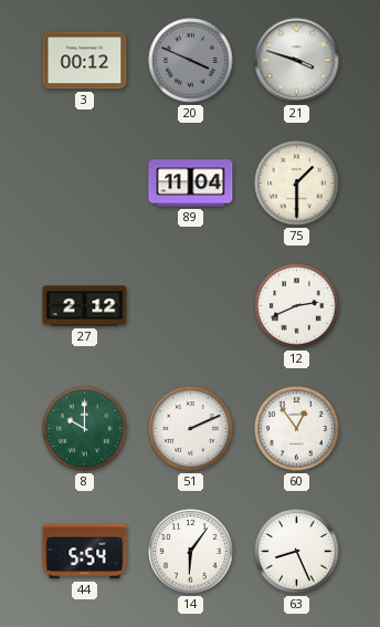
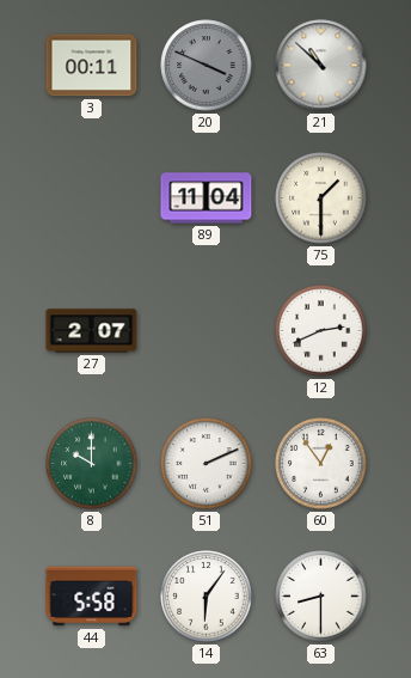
3: 00:12 -> 00:11 (92, 66)
21: 3:48 -> 10:52 (321, 66)
27: 2:12 -> 2:07 (92, 331)
44: 5:54 -> 5:58 (92, 597)
63: 8:26 -> 8:30 (321, 597)
